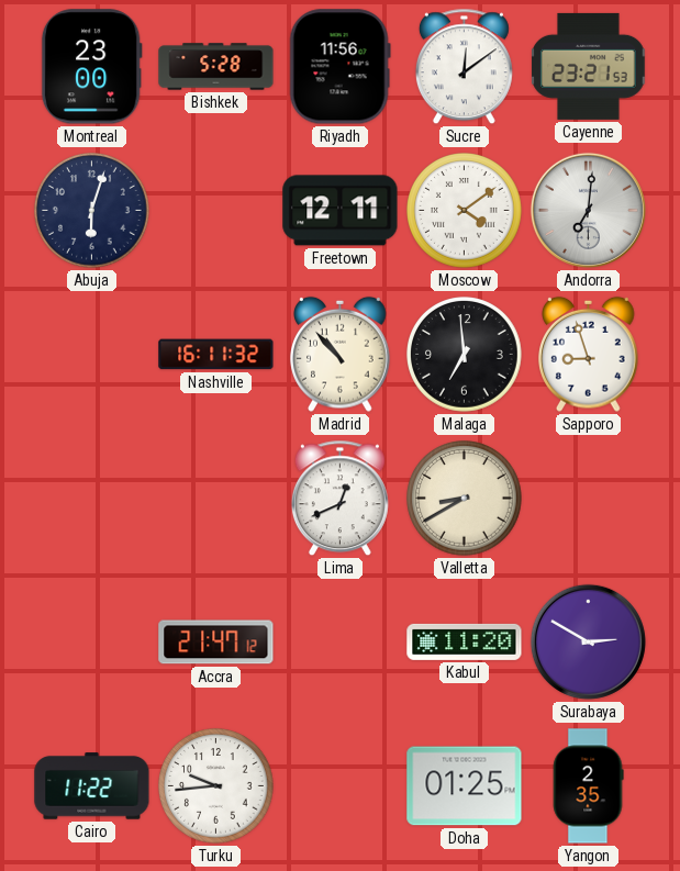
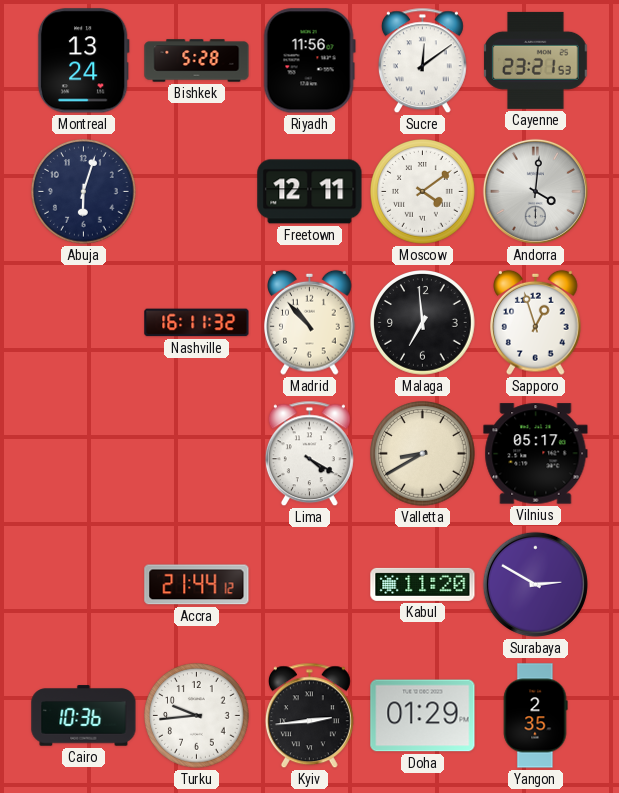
Montreal: 23:00 -> 13:24 (83, 61)
Andorra: 7:01 -> 4:01 (535, 191)
Sapporo: 8:57 -> 12:57 (536, 322)
Lima: 12:41 -> 4:20 (309, 454)
Vilnius: none -> 05:17 (536, 454)
Accra: 21:47 -> 21:44 (197, 585)
Cairo: 11:22 -> 10:36 (84, 716)
Kyiv: none -> 2:44 (309, 716)
Doha: 01:25 -> 01:29 (423, 716)
